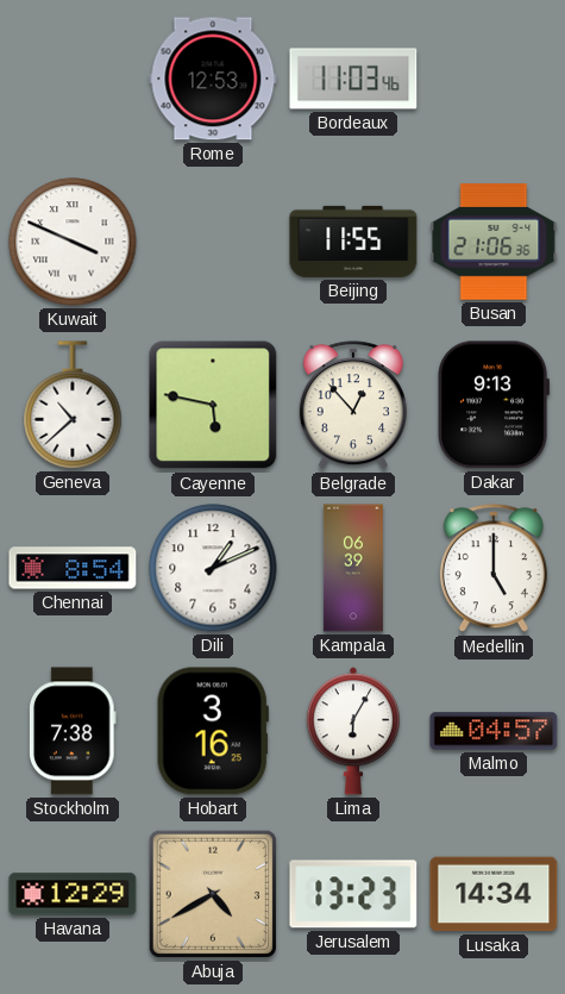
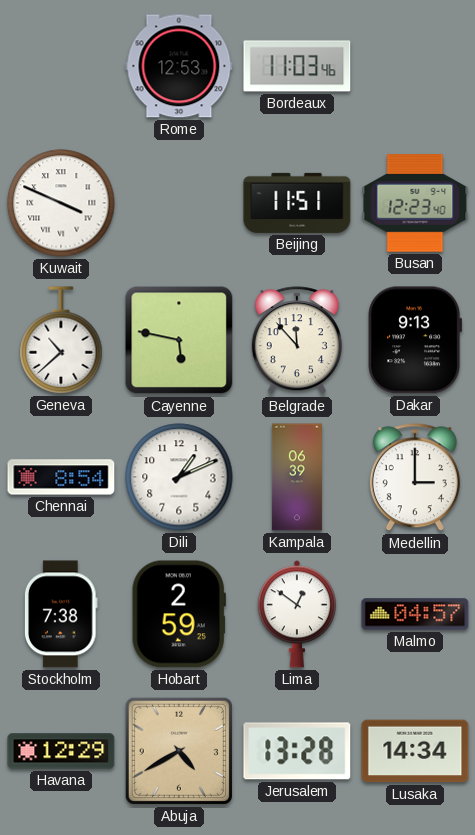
Beijing: 11:55 -> 11:51 (297, 203)
Busan: 21:06 -> 12:23 (415, 203)
Belgrade: 12:53 -> 11:53 (297, 341)
Medellin: 5:00 -> 3:00 (415, 478)
Hobart: 3:16 -> 2:59 (179, 614)
Lima: 6:05 -> 12:51 (297, 614)
Jerusalem: 13:23 -> 13:28 (297, 751)
